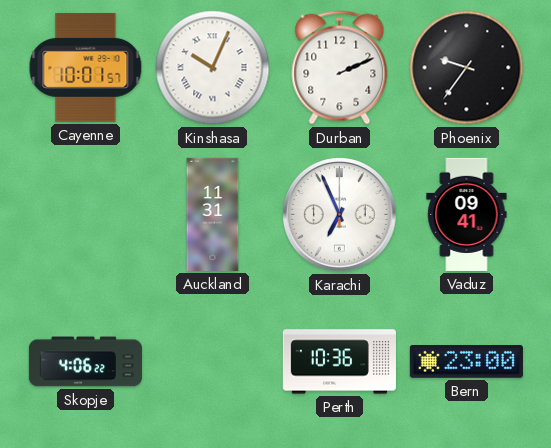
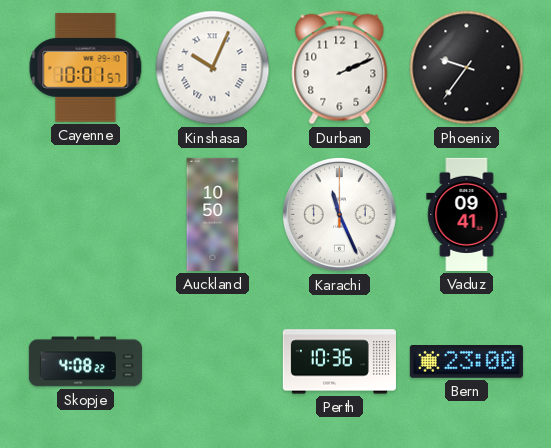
Auckland: 11:31 -> 10:50 (213, 214)
Karachi: 6:56 -> 11:26 (340, 215)
Skopje: 4:06 -> 4:08 (85, 362)
